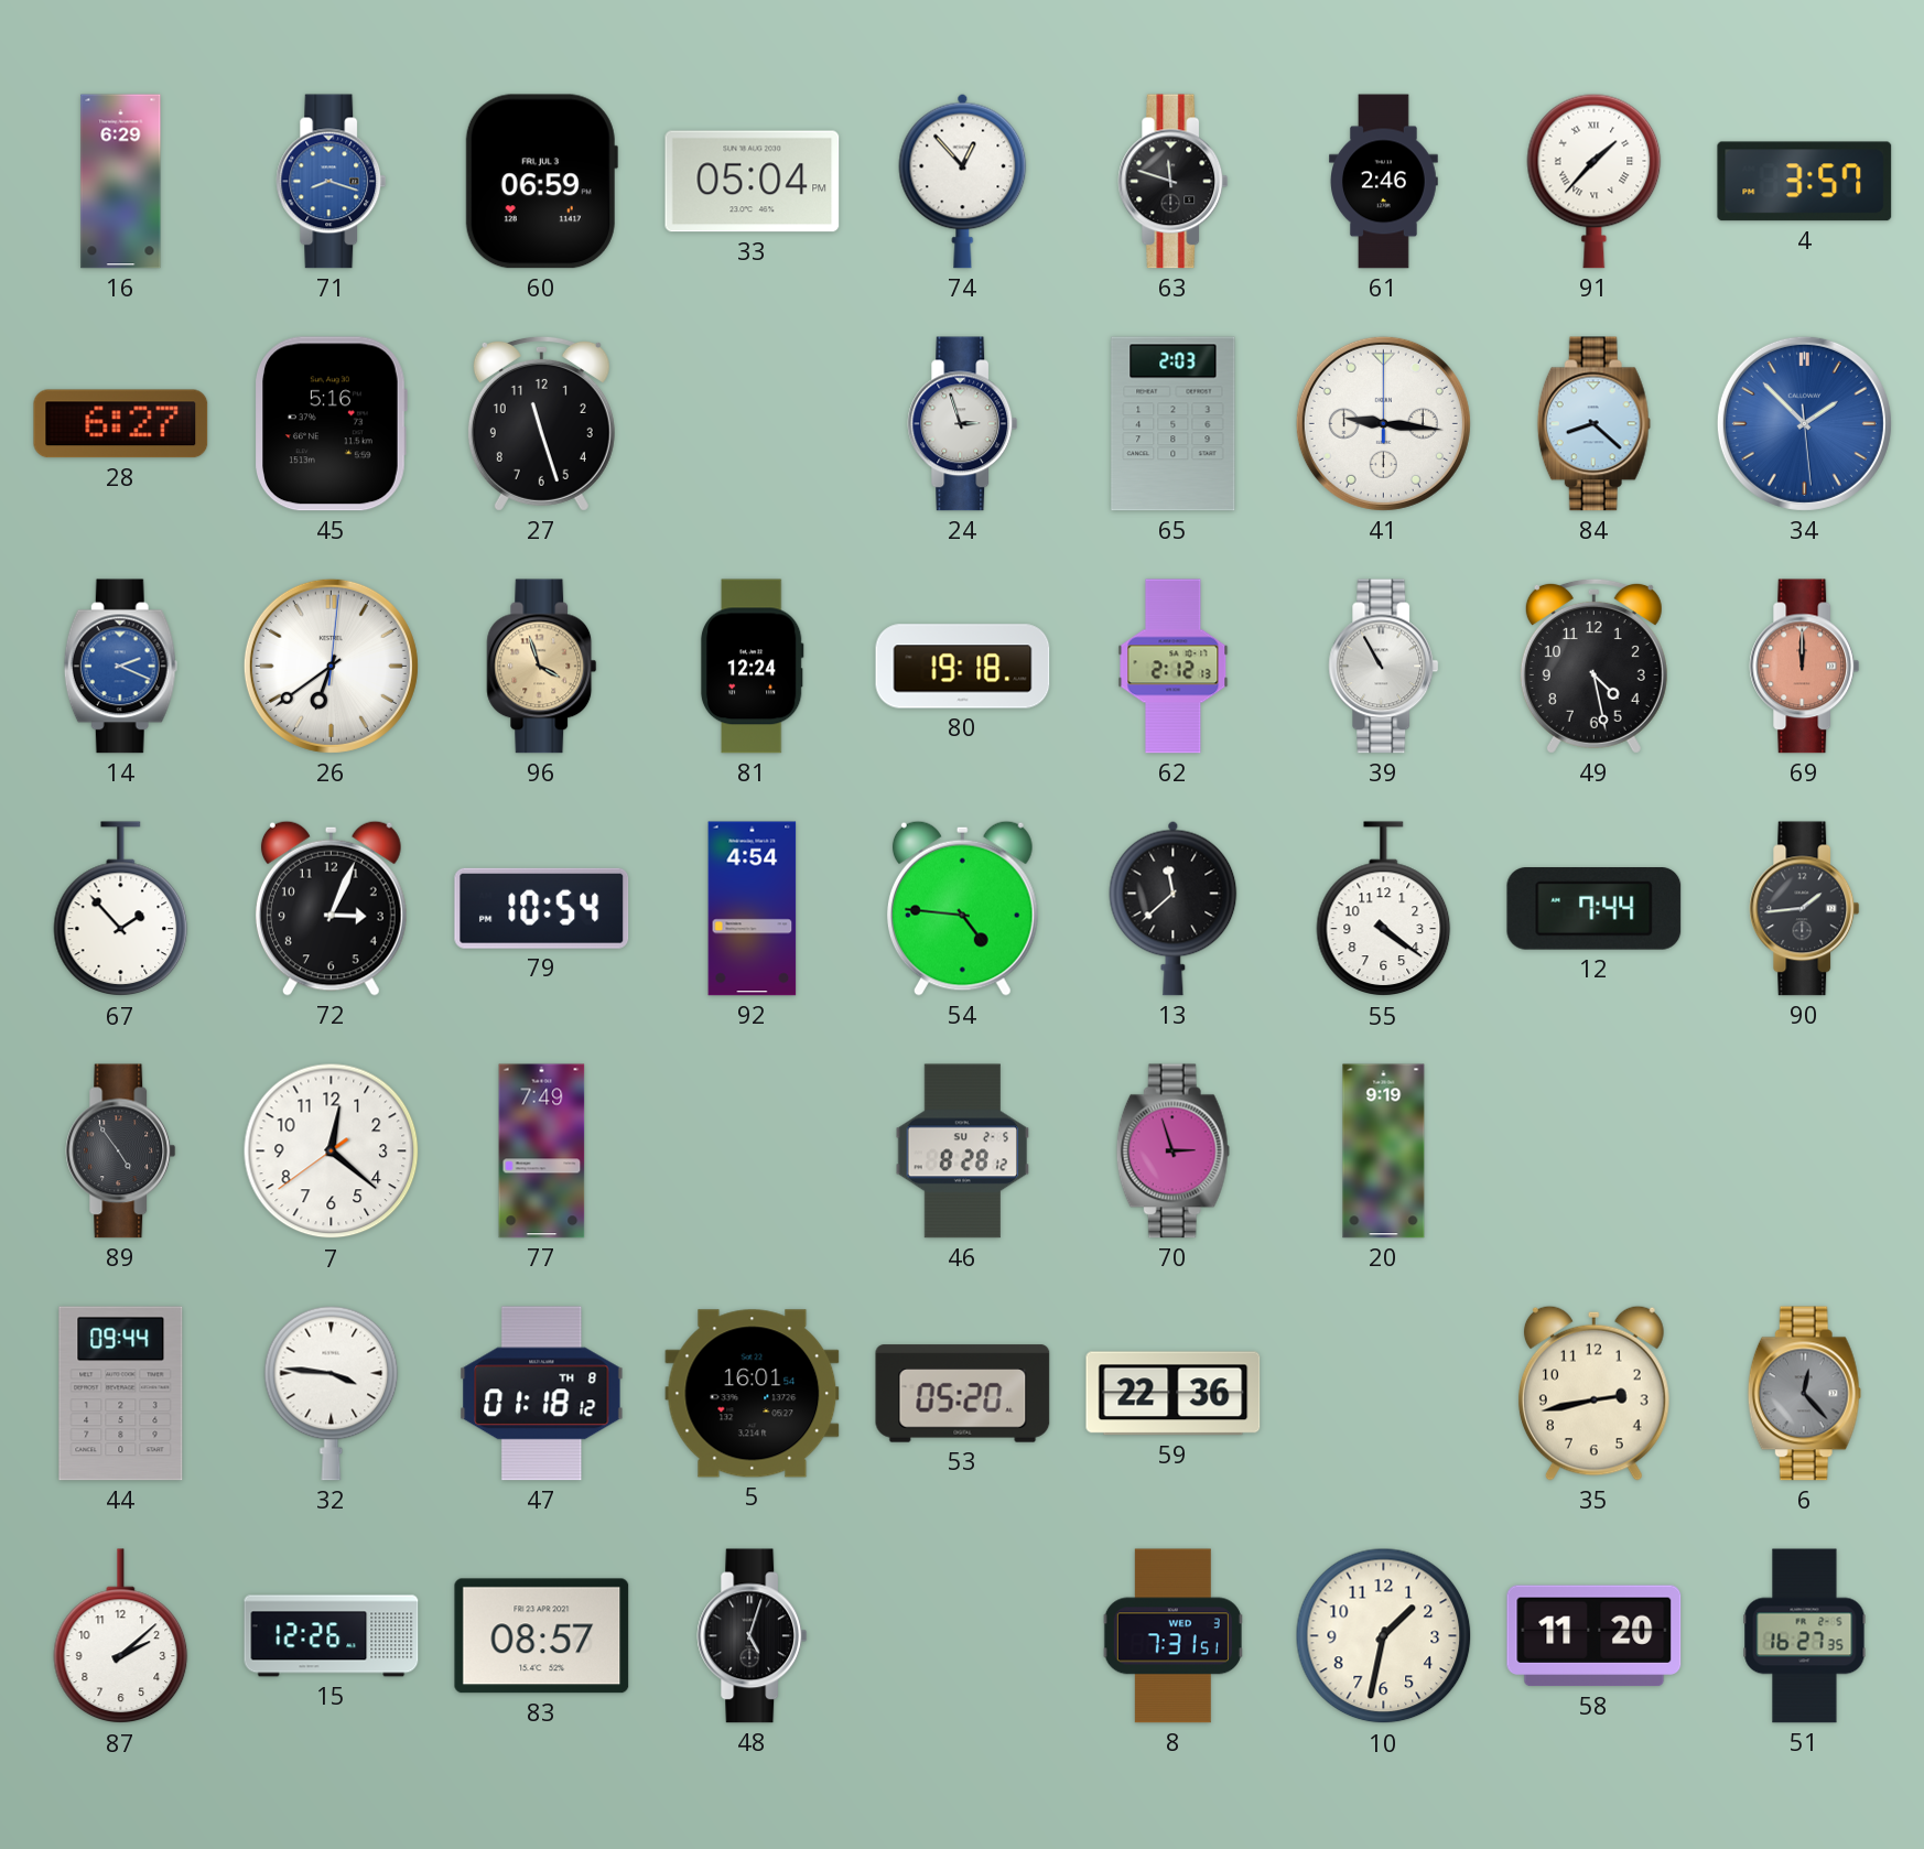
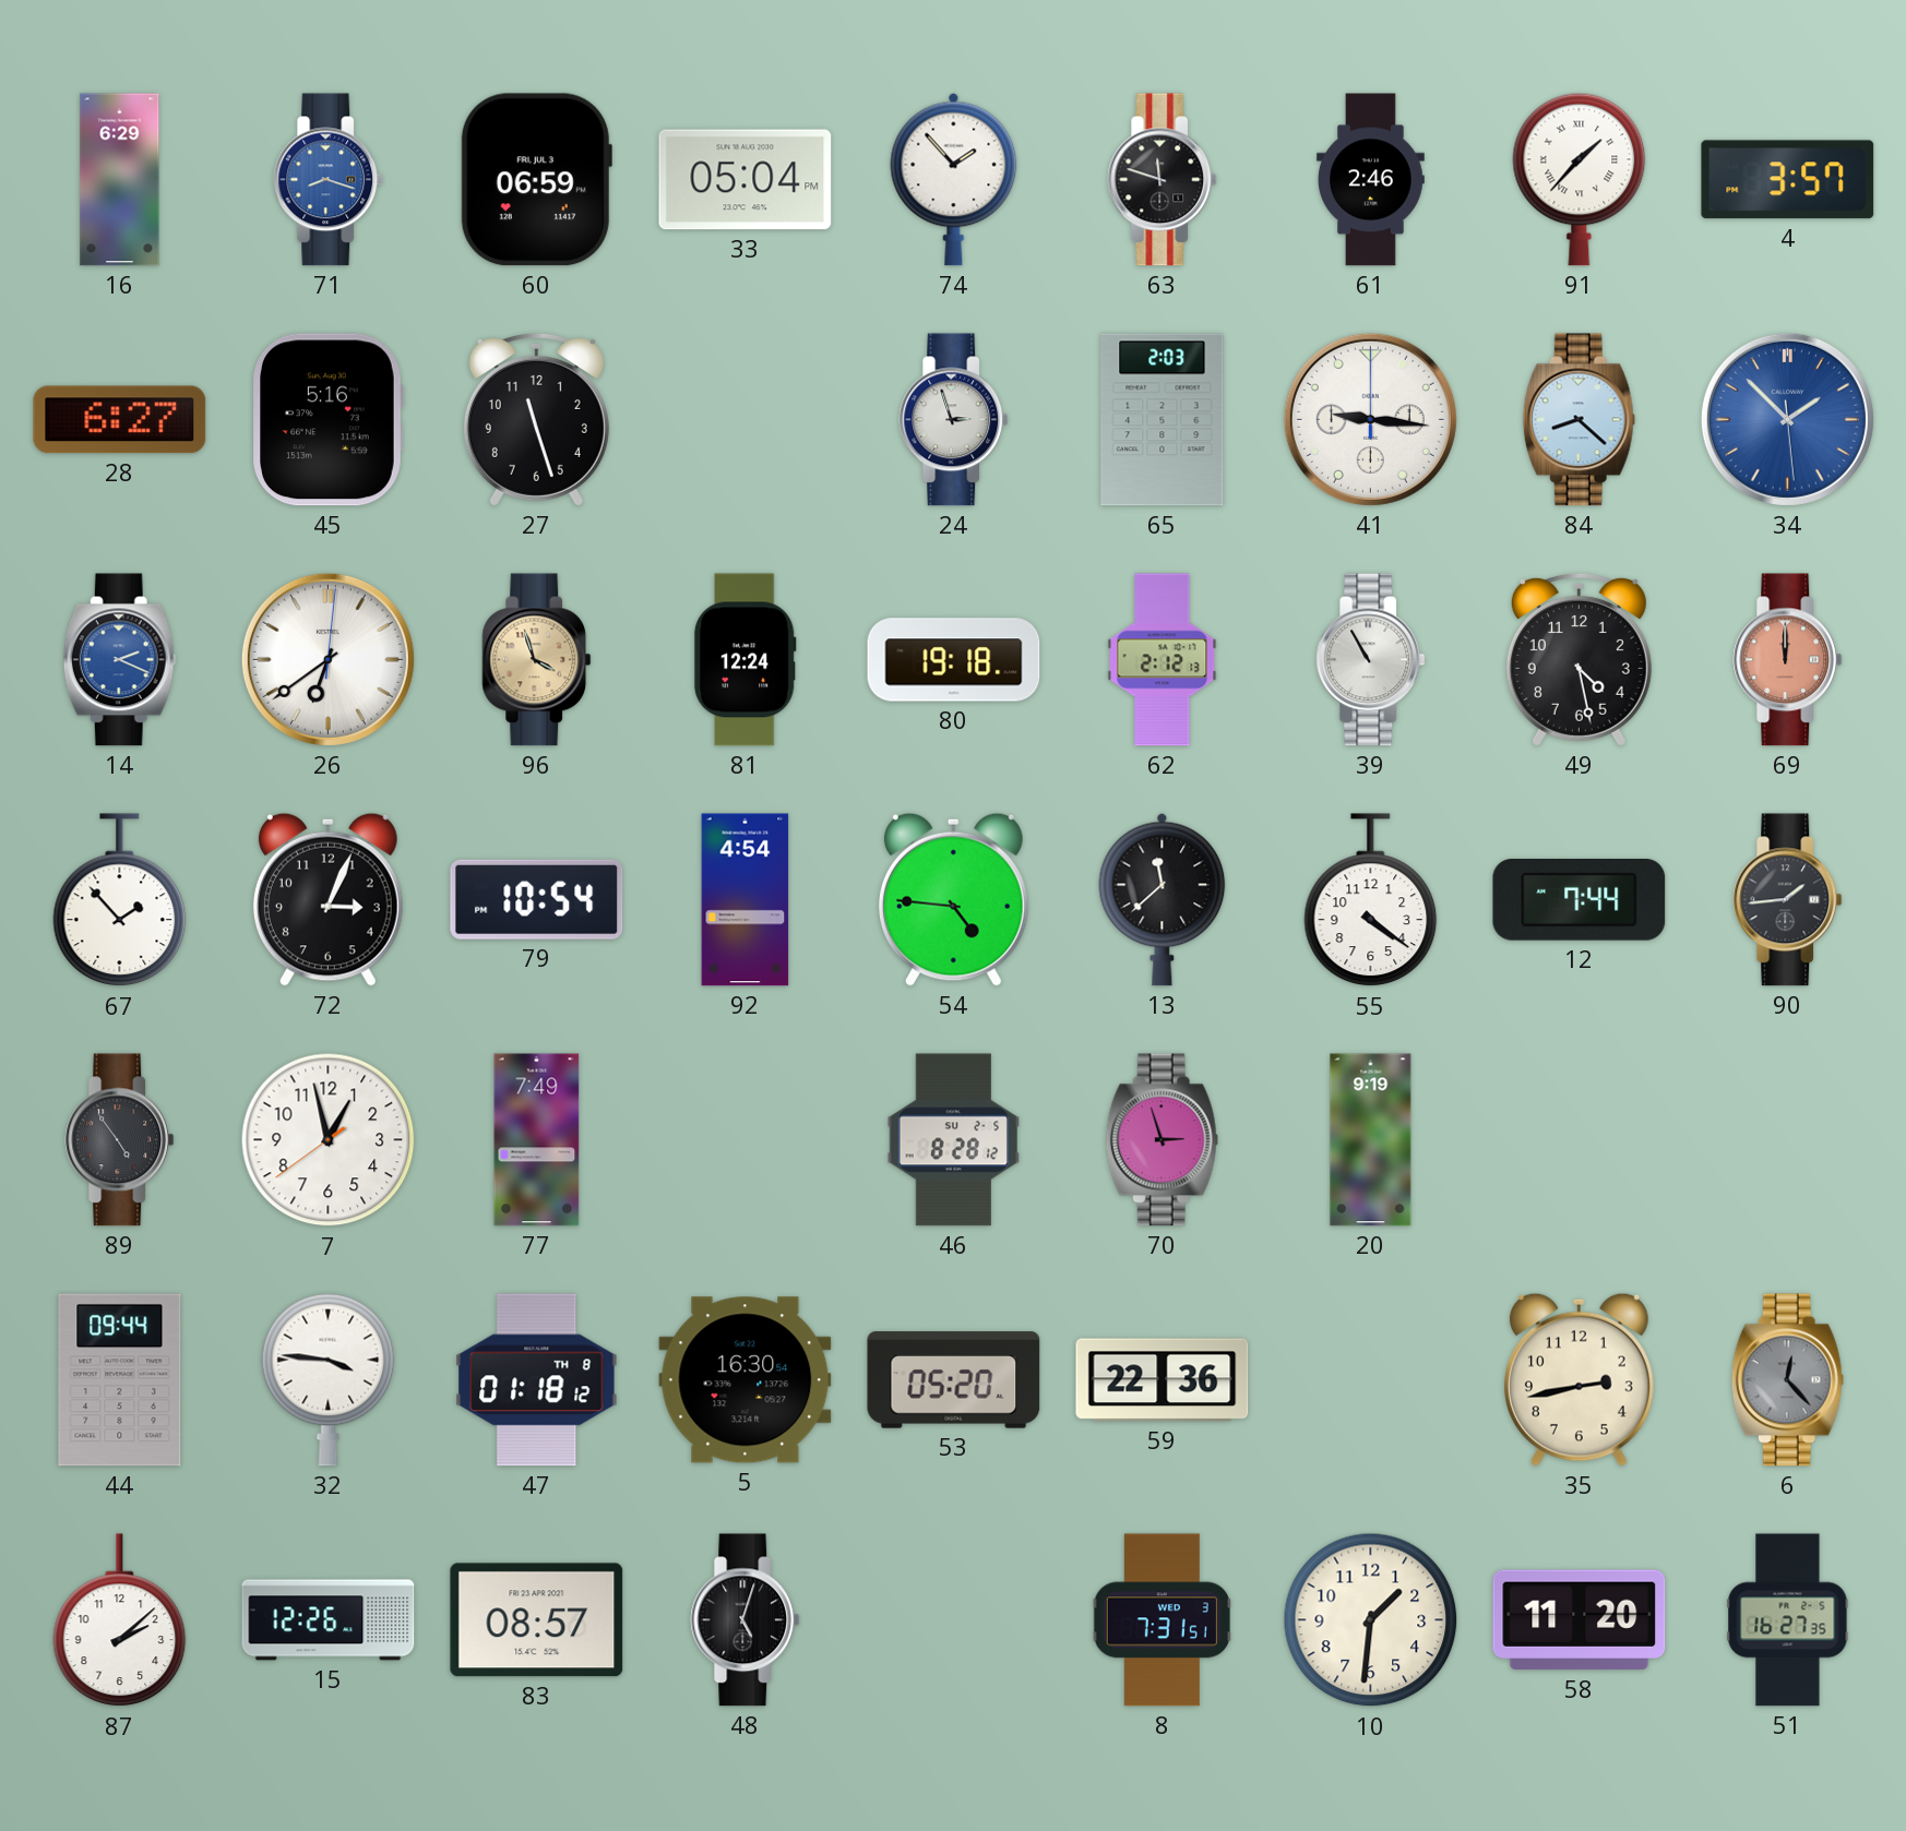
74: 12:53 -> 1:53 (954, 179)
7: 12:21 -> 12:57 (329, 1140)
5: 16:01 -> 16:30 (746, 1380)
10: 1:32 -> 1:31 (1371, 1620)
